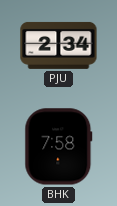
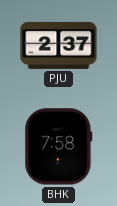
PJU: 2:34 -> 2:37 (59, 45)
